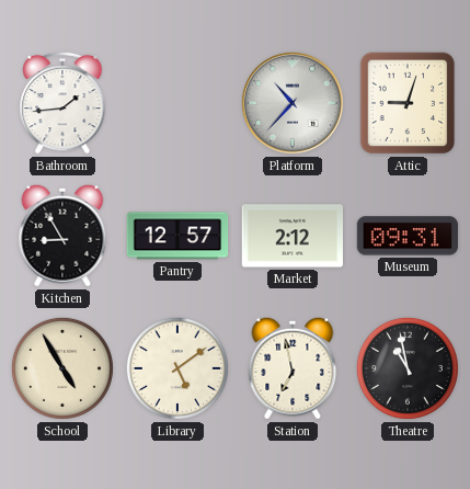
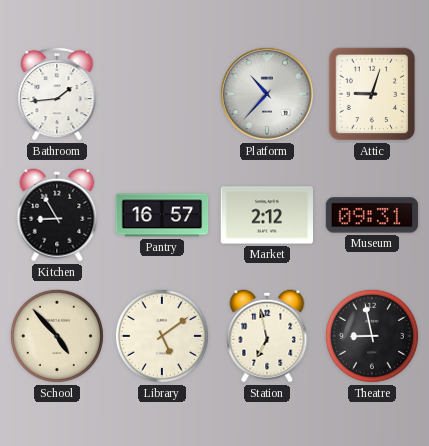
Pantry: 12:57 -> 16:57 (162, 215)
School: 4:55 -> 4:53 (57, 336)
Theatre: 10:58 -> 8:58 (372, 336)
